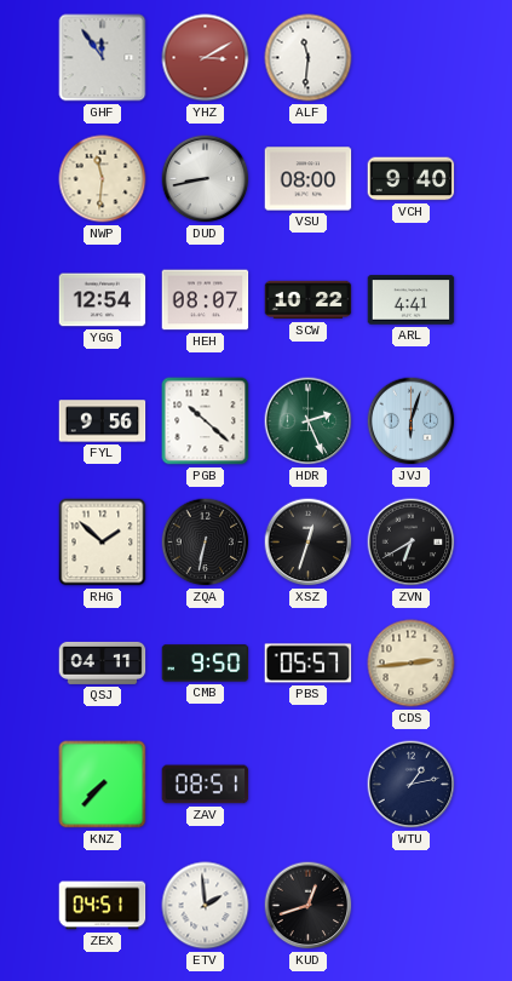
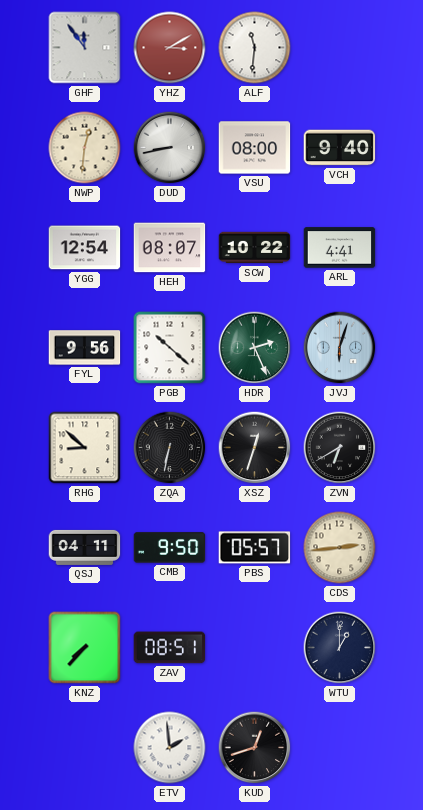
NWP: 11:31 -> 12:31 (85, 148)
RHG: 1:52 -> 8:52 (85, 448)
WTU: 1:13 -> 1:00 (340, 648)
ZEX: 04:51 -> none (103, 906)
